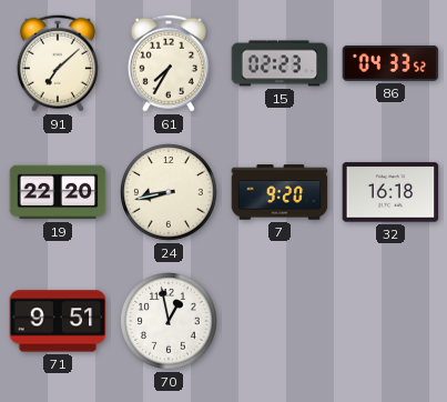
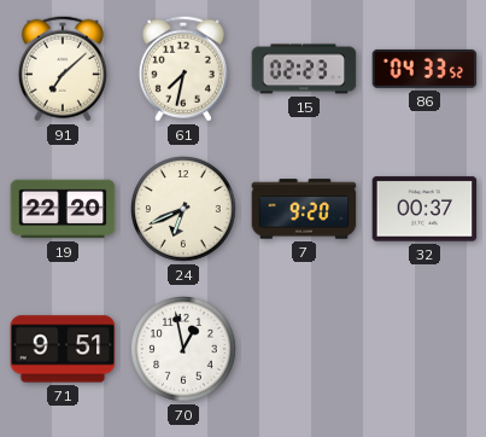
61: 7:35 -> 7:32 (183, 69)
24: 8:43 -> 6:41 (185, 209)
32: 16:18 -> 00:37 (424, 209)
